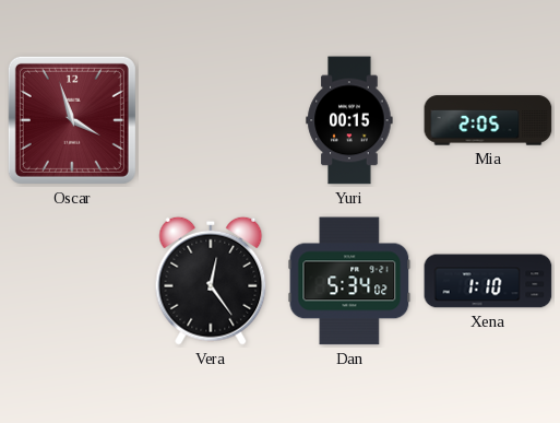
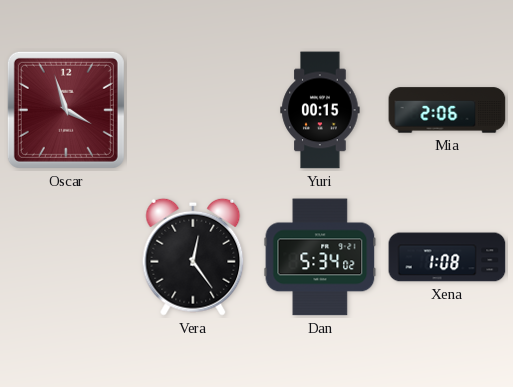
Mia: 2:05 -> 2:06 (447, 110)
Xena: 1:10 -> 1:08 (447, 257)
